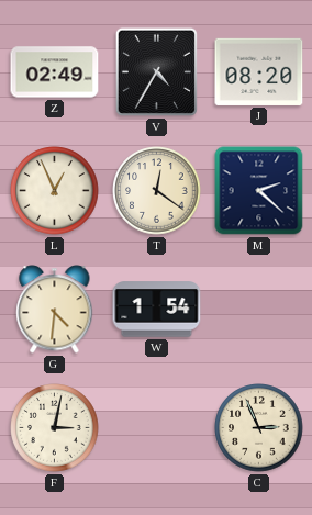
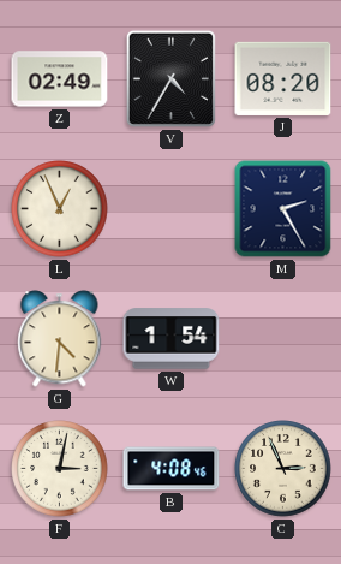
T: 12:21 -> none (157, 191)
M: 2:22 -> 2:25 (283, 209)
B: none -> 4:08 (172, 469)
